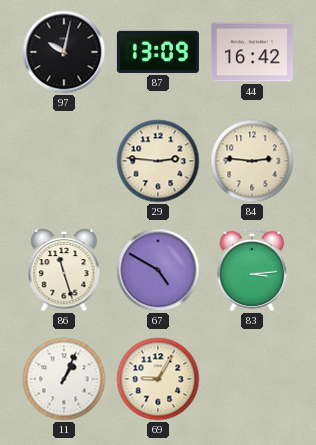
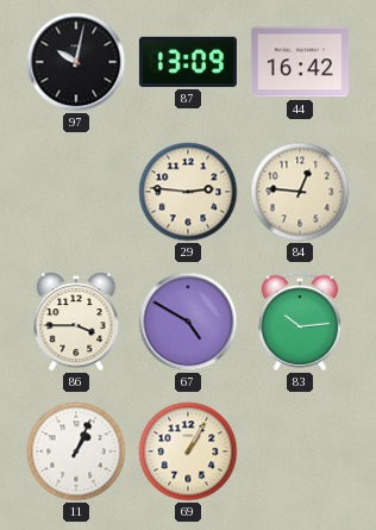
84: 2:46 -> 12:46 (300, 192)
86: 11:27 -> 3:45 (76, 323)
83: 3:14 -> 10:14 (300, 322)
69: 9:05 -> 1:05 (188, 451)
